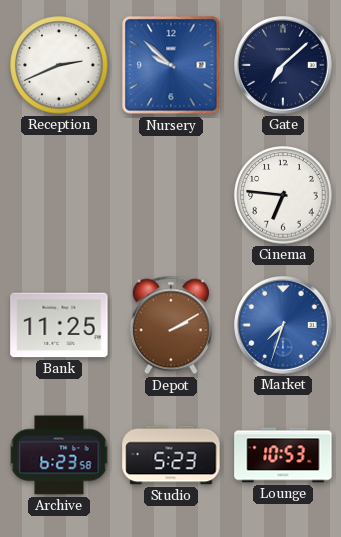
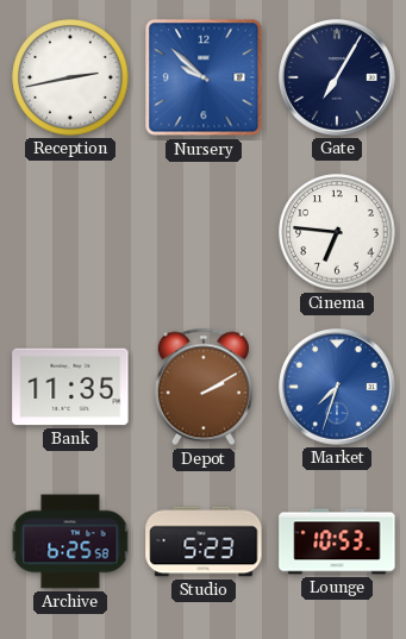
Reception: 2:41 -> 2:43 (70, 77)
Gate: 7:08 -> 7:05 (337, 77)
Bank: 11:25 -> 11:35 (70, 387)
Archive: 6:23 -> 6:25 (70, 541)
